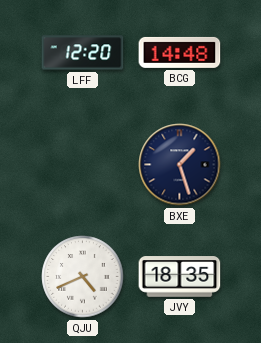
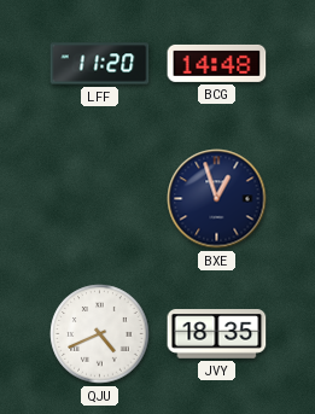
LFF: 12:20 -> 11:20 (100, 64)
BXE: 1:27 -> 12:57 (217, 199)
